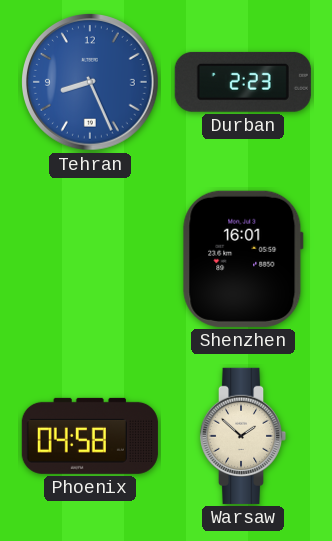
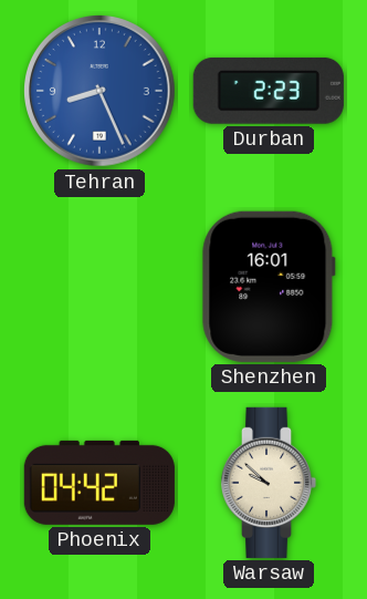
Phoenix: 04:58 -> 04:42 (99, 483)
Warsaw: 1:52 -> 9:52 (269, 483)
